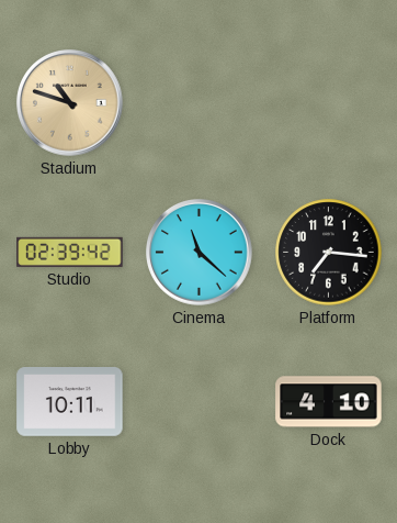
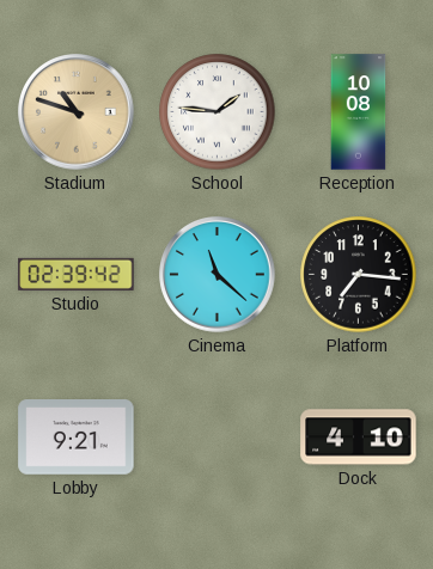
School: none -> 1:46 (218, 112)
Reception: none -> 10:08 (359, 112)
Lobby: 10:11 -> 9:21 (77, 438)
